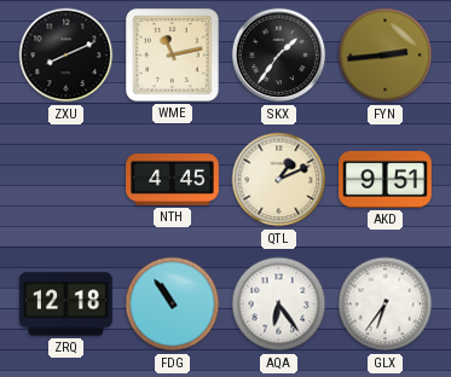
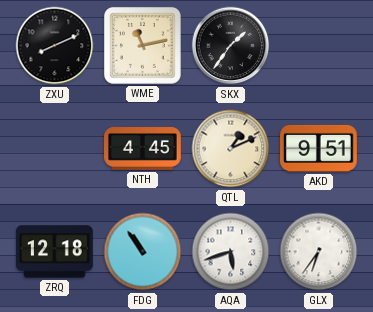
FYN: 2:44 -> none (386, 56)
AQA: 6:24 -> 5:42 (231, 252)
